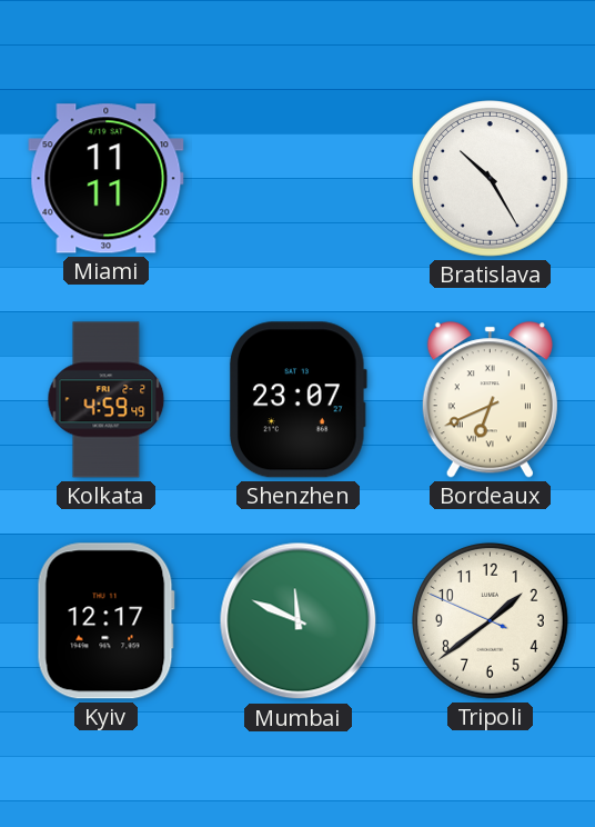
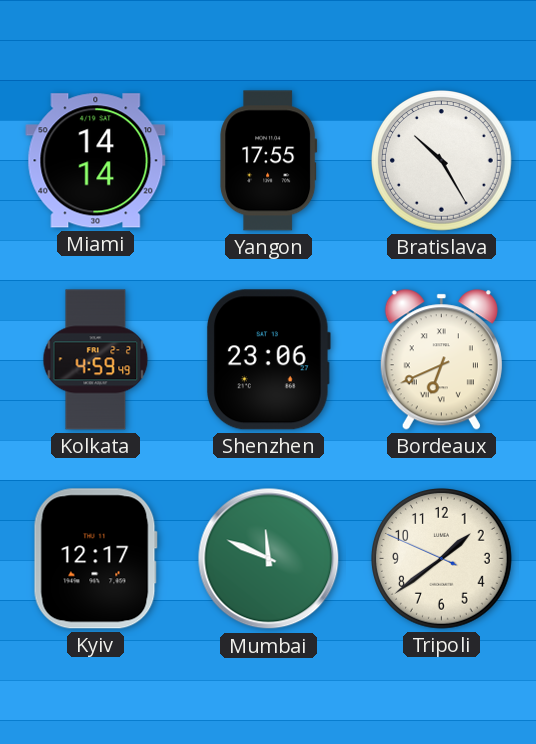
Miami: 11:11 -> 14:14 (96, 161)
Yangon: none -> 17:55 (269, 161)
Shenzhen: 23:07 -> 23:06 (268, 360)
